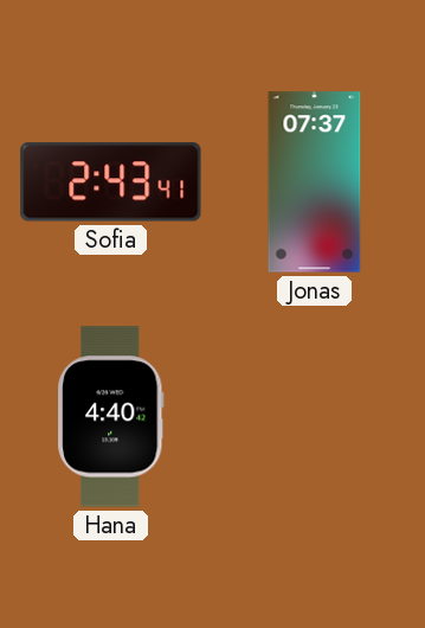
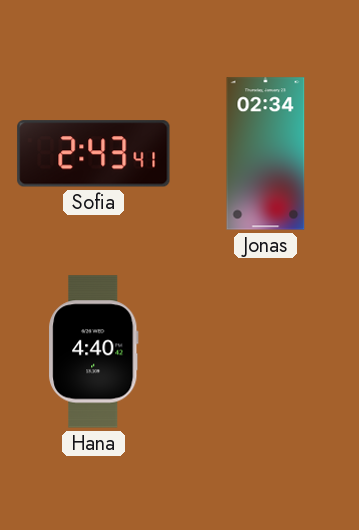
Jonas: 07:37 -> 02:34 (266, 154)
